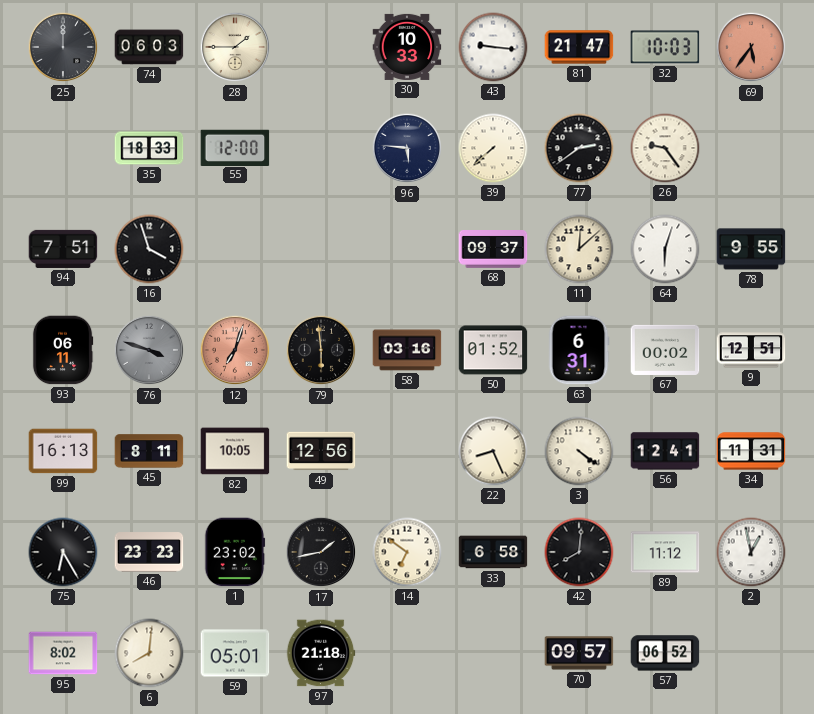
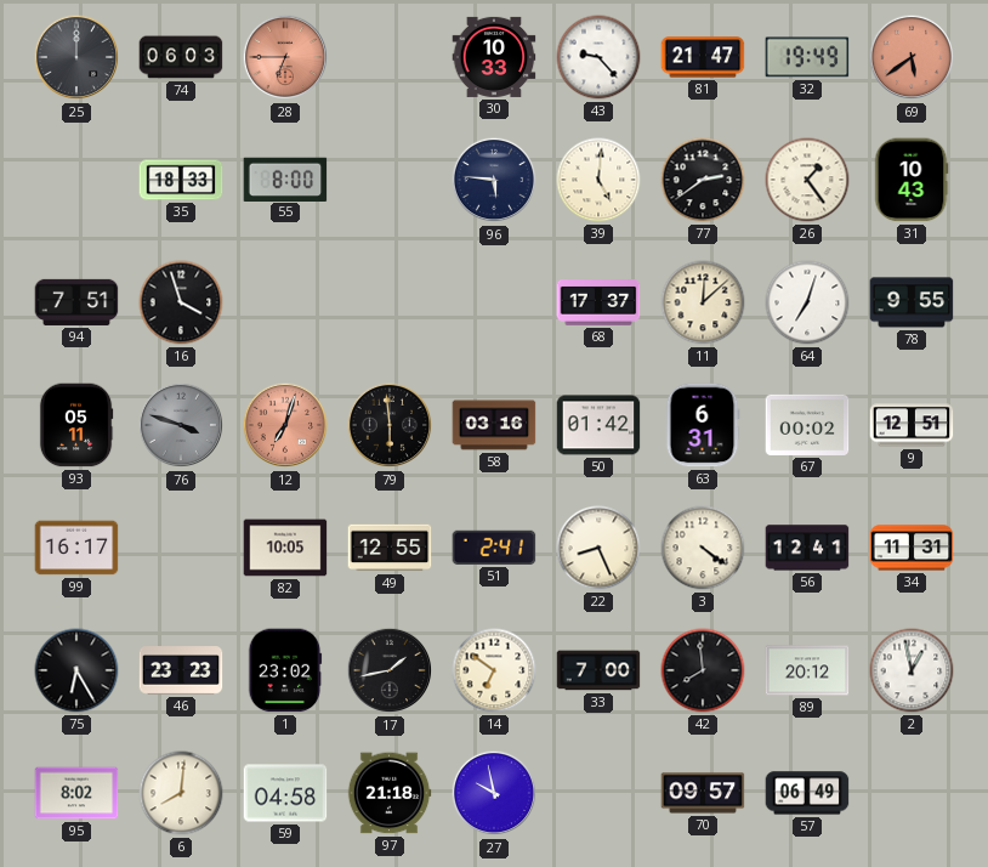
28: 1:45 -> 6:45 (285, 57)
28 dial: cream -> salmon (285, 57)
43: 9:16 -> 9:23 (598, 57)
32: 10:03 -> 19:49 (807, 57)
69: 5:36 -> 5:39 (912, 57)
55: 12:00 -> 8:00 (285, 178)
39: 7:38 -> 5:01 (598, 180)
26: 9:24 -> 1:24 (807, 180)
31: none -> 10:43 (912, 180)
68: 09:37 -> 17:37 (598, 304)
64: 6:03 -> 7:03 (807, 302)
93: 06:11 -> 05:11 (76, 425)
50: 01:52 -> 01:42 (598, 425)
99: 16:13 -> 16:17 (76, 548)
45: 8:11 -> none (149, 451)
49: 12:56 -> 12:55 (390, 548)
51: none -> 2:41 (494, 548)
33: 6:58 -> 7:00 (598, 670)
42: 8:01 -> 7:59 (703, 670)
89: 11:12 -> 20:12 (807, 670)
59: 05:01 -> 04:58 (285, 793)
27: none -> 9:58 (494, 793)
57: 06:52 -> 06:49 (807, 793)
